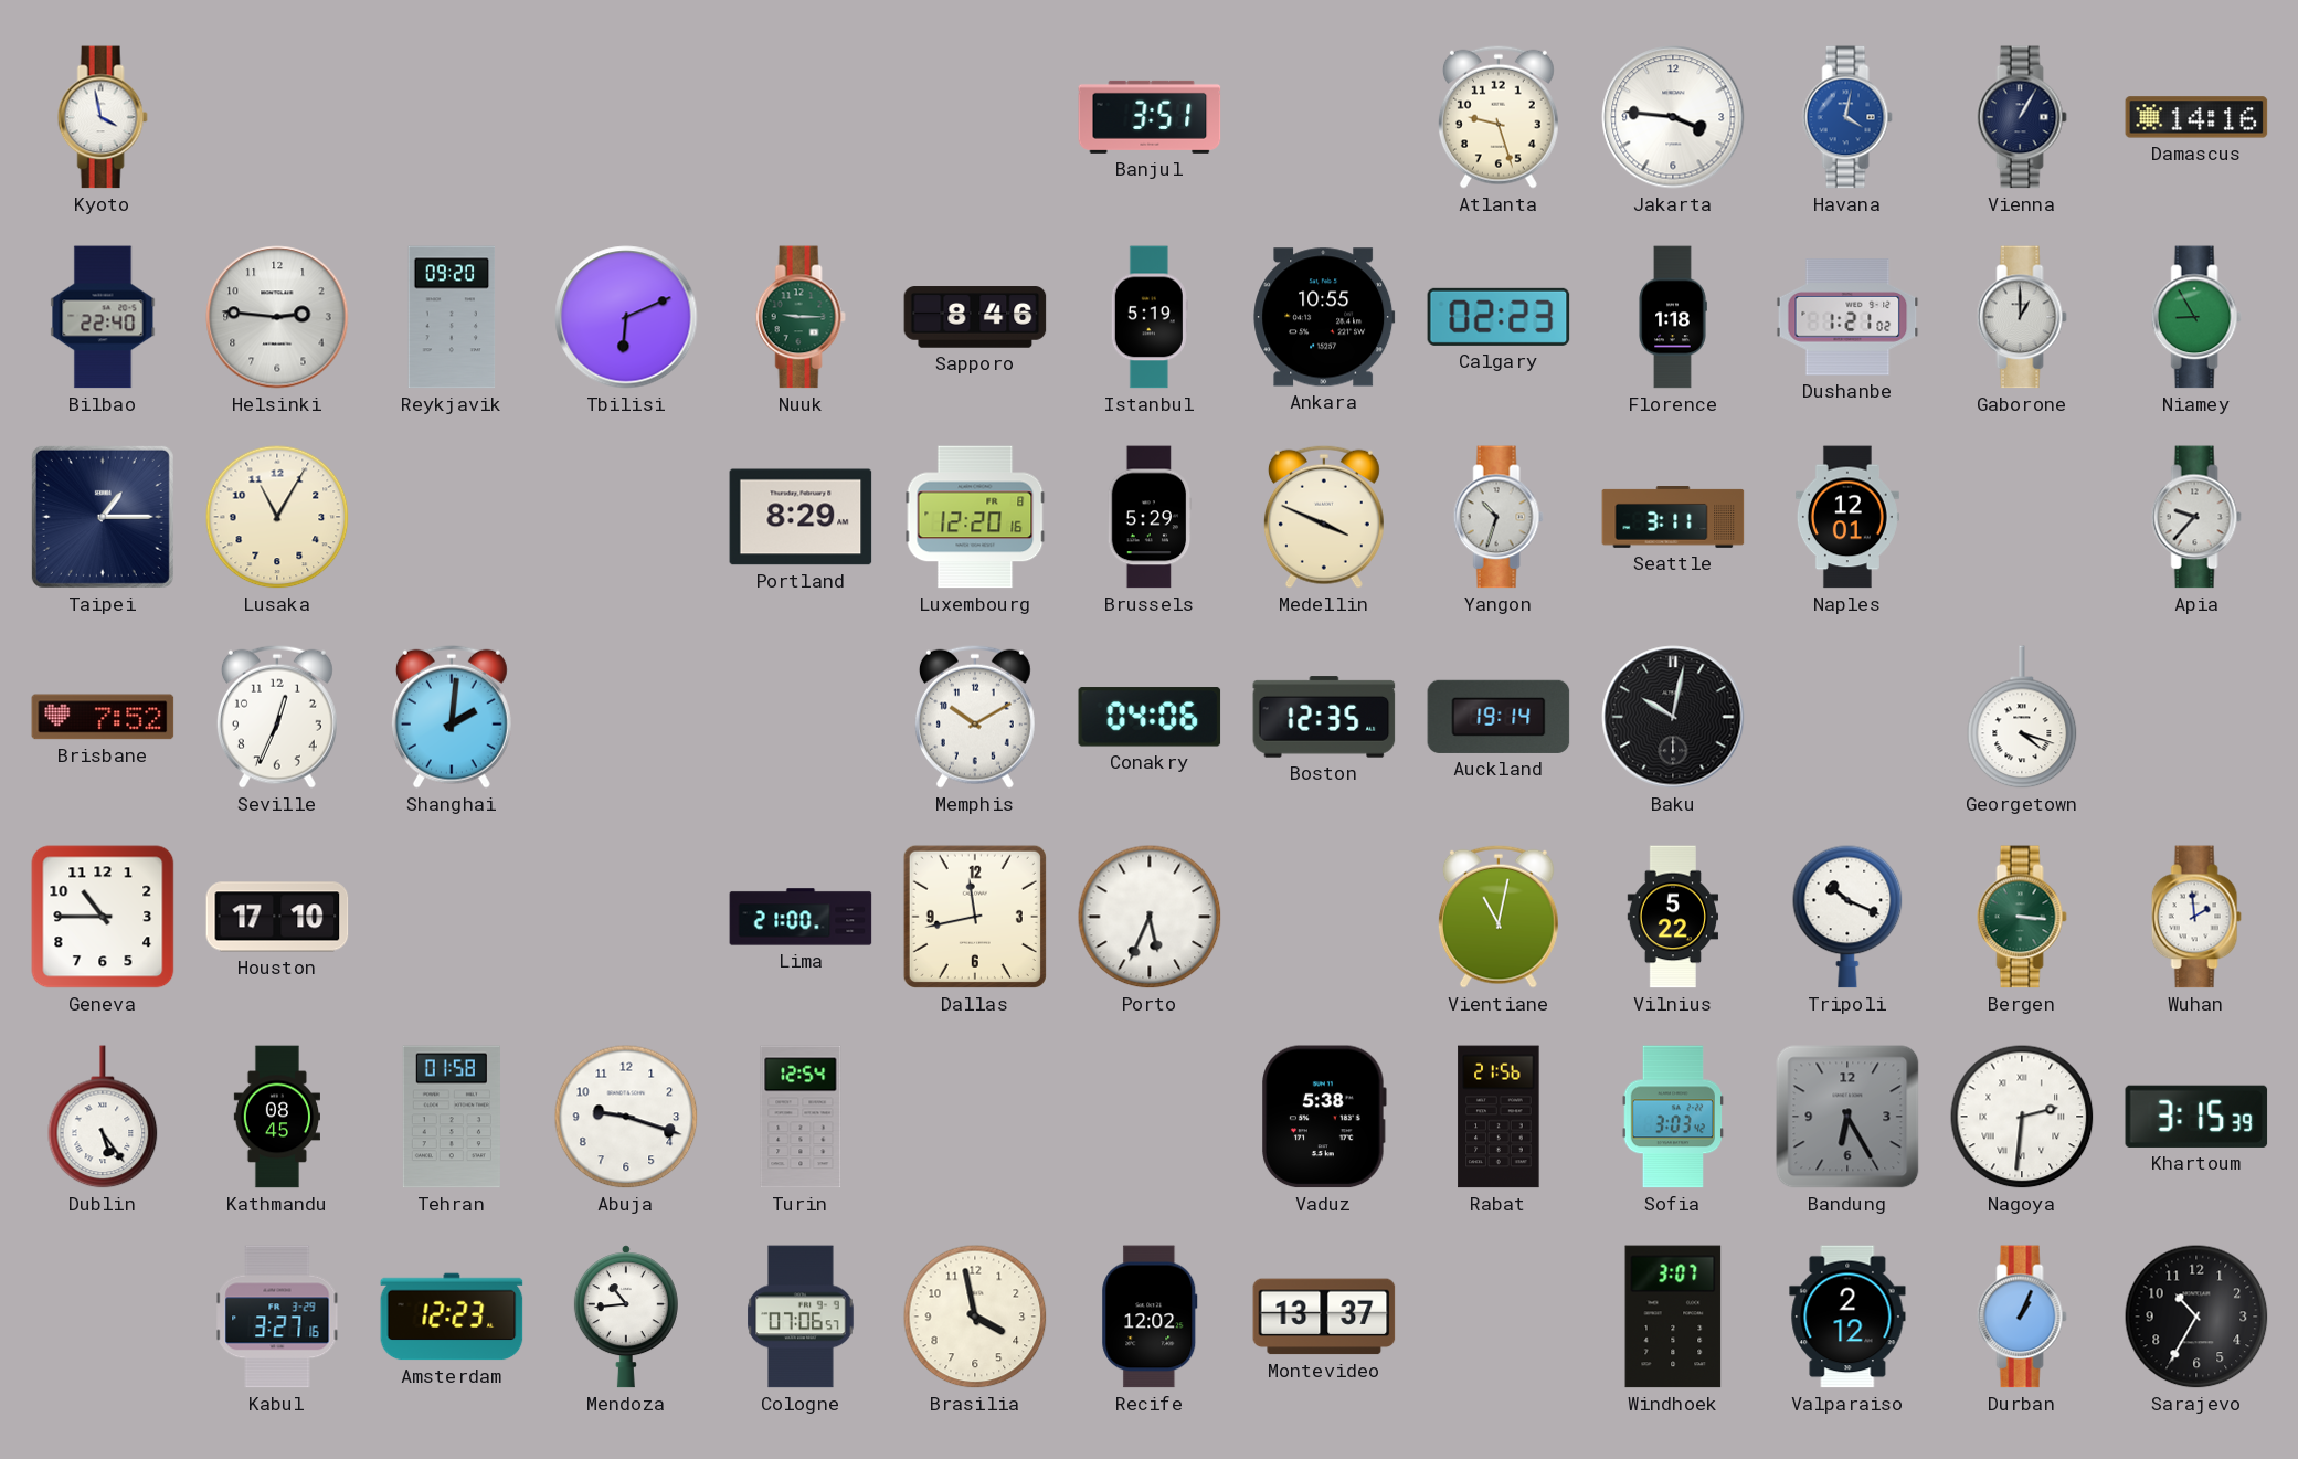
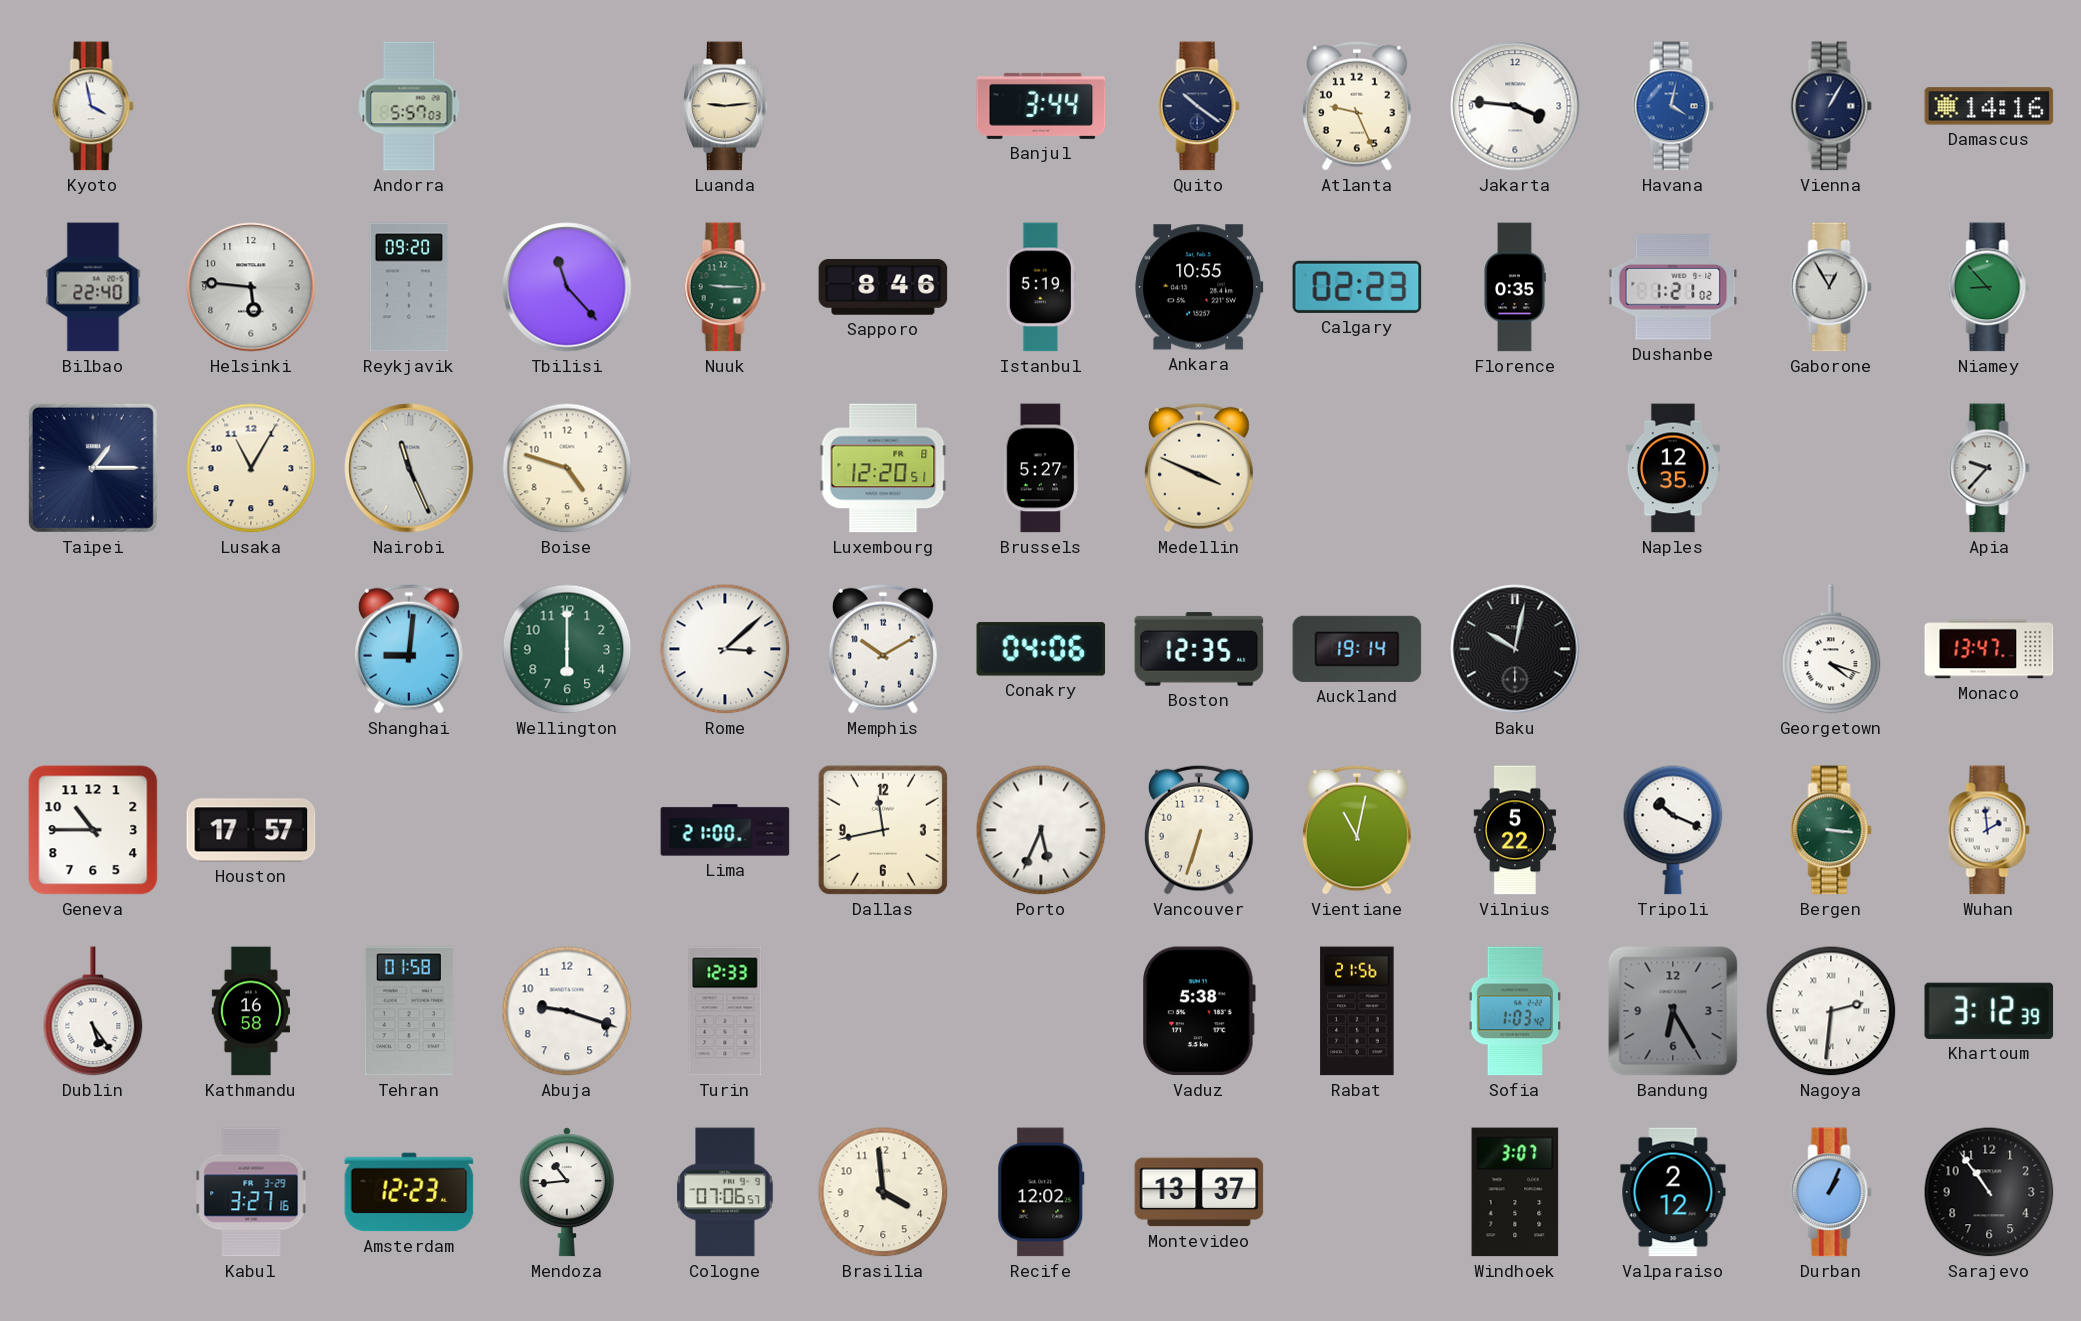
Andorra: none -> 5:57 (409, 106)
Luanda: none -> 9:14 (725, 106)
Banjul: 3:51 -> 3:44 (1041, 106)
Quito: none -> 10:21 (1199, 106)
Atlanta: 9:27 -> 9:26 (1357, 106)
Helsinki: 2:46 -> 5:46 (251, 287)
Tbilisi: 6:11 -> 11:23 (567, 287)
Florence: 1:18 -> 0:35 (1515, 287)
Gaborone: 1:00 -> 12:55 (1831, 287)
Niamey: 8:55 -> 8:53 (1989, 287)
Nairobi: none -> 11:26 (409, 468)
Boise: none -> 4:48 (567, 468)
Portland: 8:29 -> none (801, 517)
Luxembourg: 12:20:16 -> 12:20:51 (883, 468)
Brussels: 5:29 -> 5:27 (1041, 468)
Yangon: 10:33 -> none (1499, 517)
Seattle: 3:11 -> none (1673, 518)
Naples: 12:01 -> 12:35 (1673, 468)
Brisbane: 7:52 -> none (103, 717)
Seville: 12:34 -> none (277, 717)
Shanghai: 2:01 -> 9:01 (409, 649)
Wellington: none -> 6:00 (567, 649)
Rome: none -> 3:08 (725, 649)
Monaco: none -> 13:47 (1989, 649)
Houston: 17:10 -> 17:57 (251, 830)
Vancouver: none -> 6:33 (1199, 830)
Kathmandu: 08:45 -> 16:58 (250, 1011)
Turin: 12:54 -> 12:33 (725, 1011)
Sofia: 3:03 -> 1:03 (1514, 1011)
Khartoum: 3:15 -> 3:12 (1989, 1011)
Brasilia: 3:58 -> 3:59 (883, 1192)
Sarajevo: 10:35 -> 10:54 (1989, 1192)
